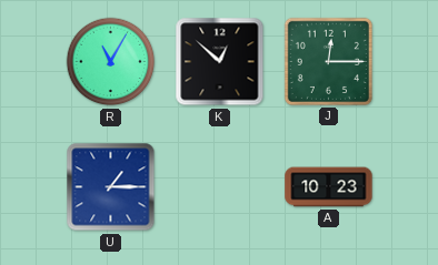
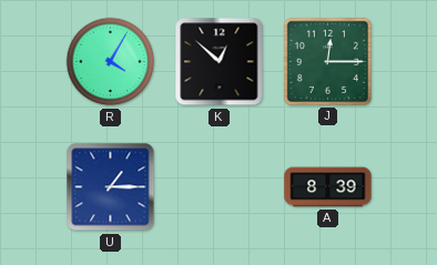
R: 11:05 -> 4:05 (111, 62)
A: 10:23 -> 8:39 (328, 187)
